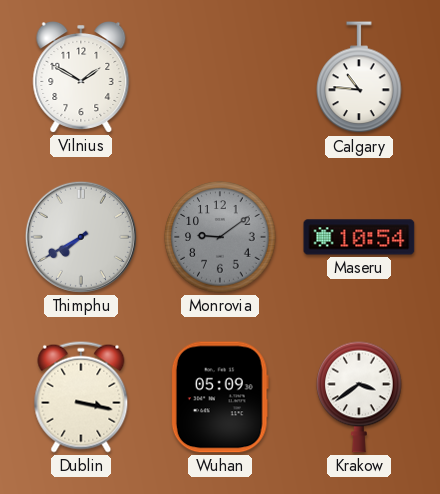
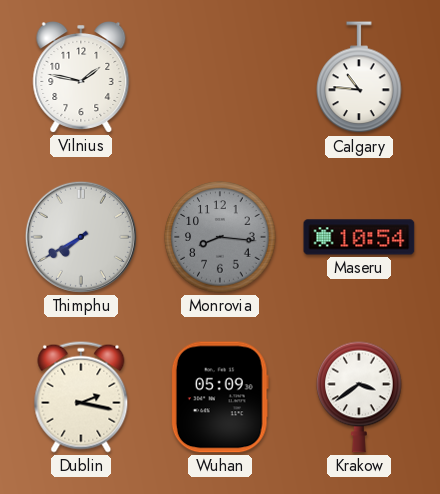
Vilnius: 1:50 -> 1:47 (81, 78)
Monrovia: 9:09 -> 8:16 (220, 237)
Dublin: 3:17 -> 2:17 (81, 397)
